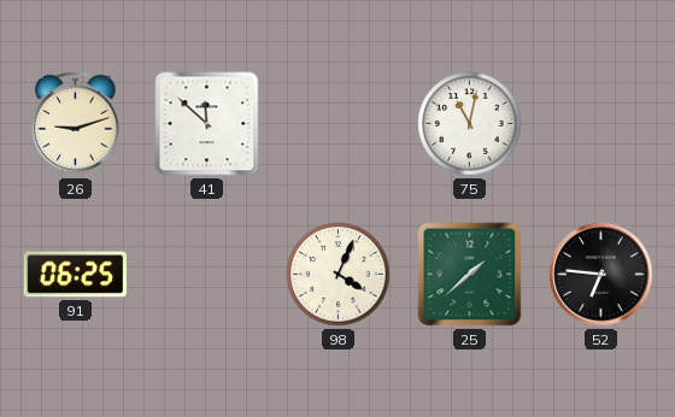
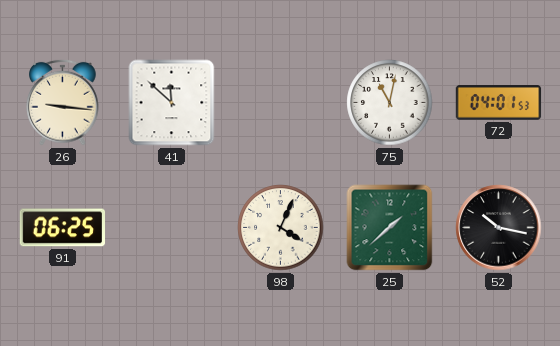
26: 9:12 -> 9:16 (63, 102)
72: none -> 04:01 (499, 103)
52: 6:46 -> 10:17 (499, 228)
